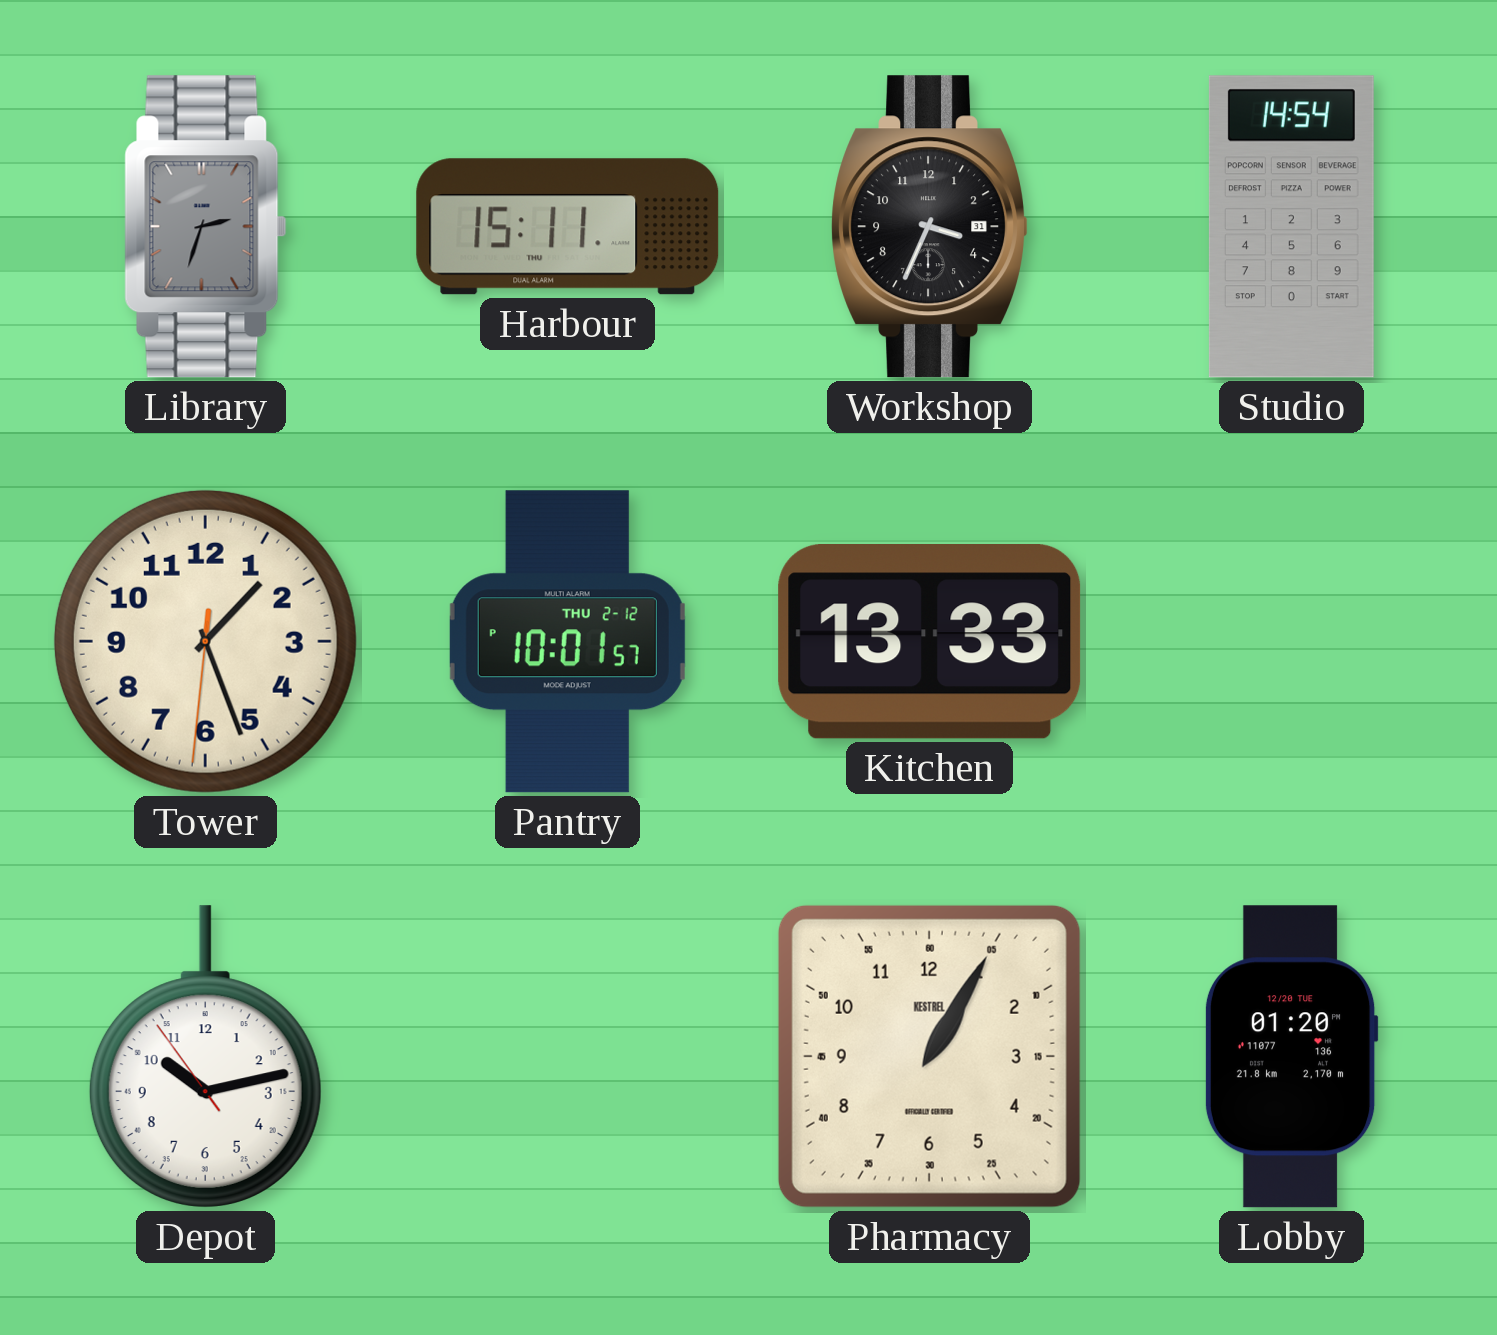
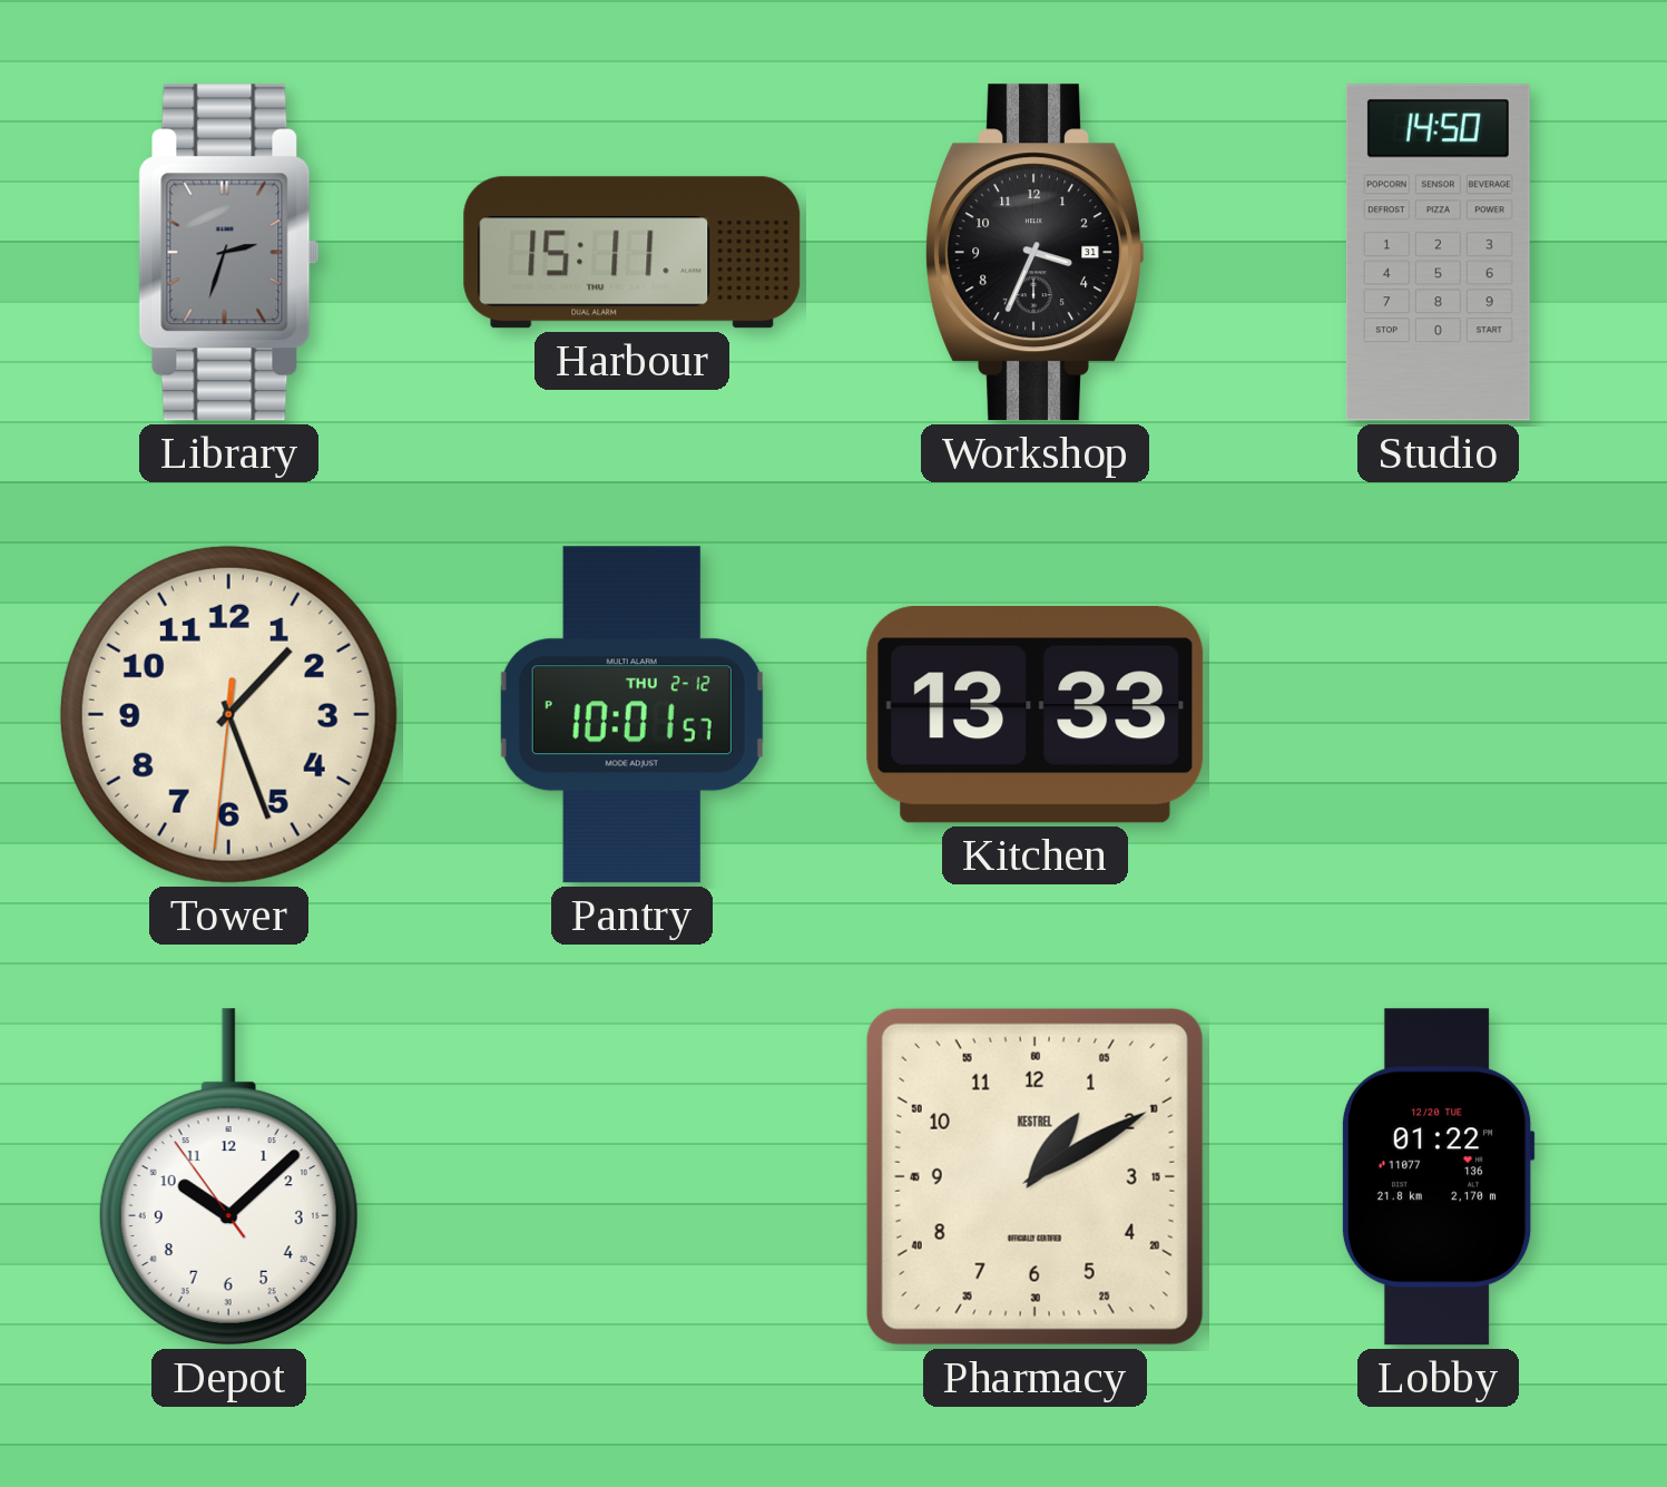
Studio: 14:54 -> 14:50 (1438, 253)
Depot: 10:12 -> 10:07 (228, 1177)
Pharmacy: 1:05 -> 1:10 (1034, 1176)
Lobby: 01:20 -> 01:22 (1438, 1177)
